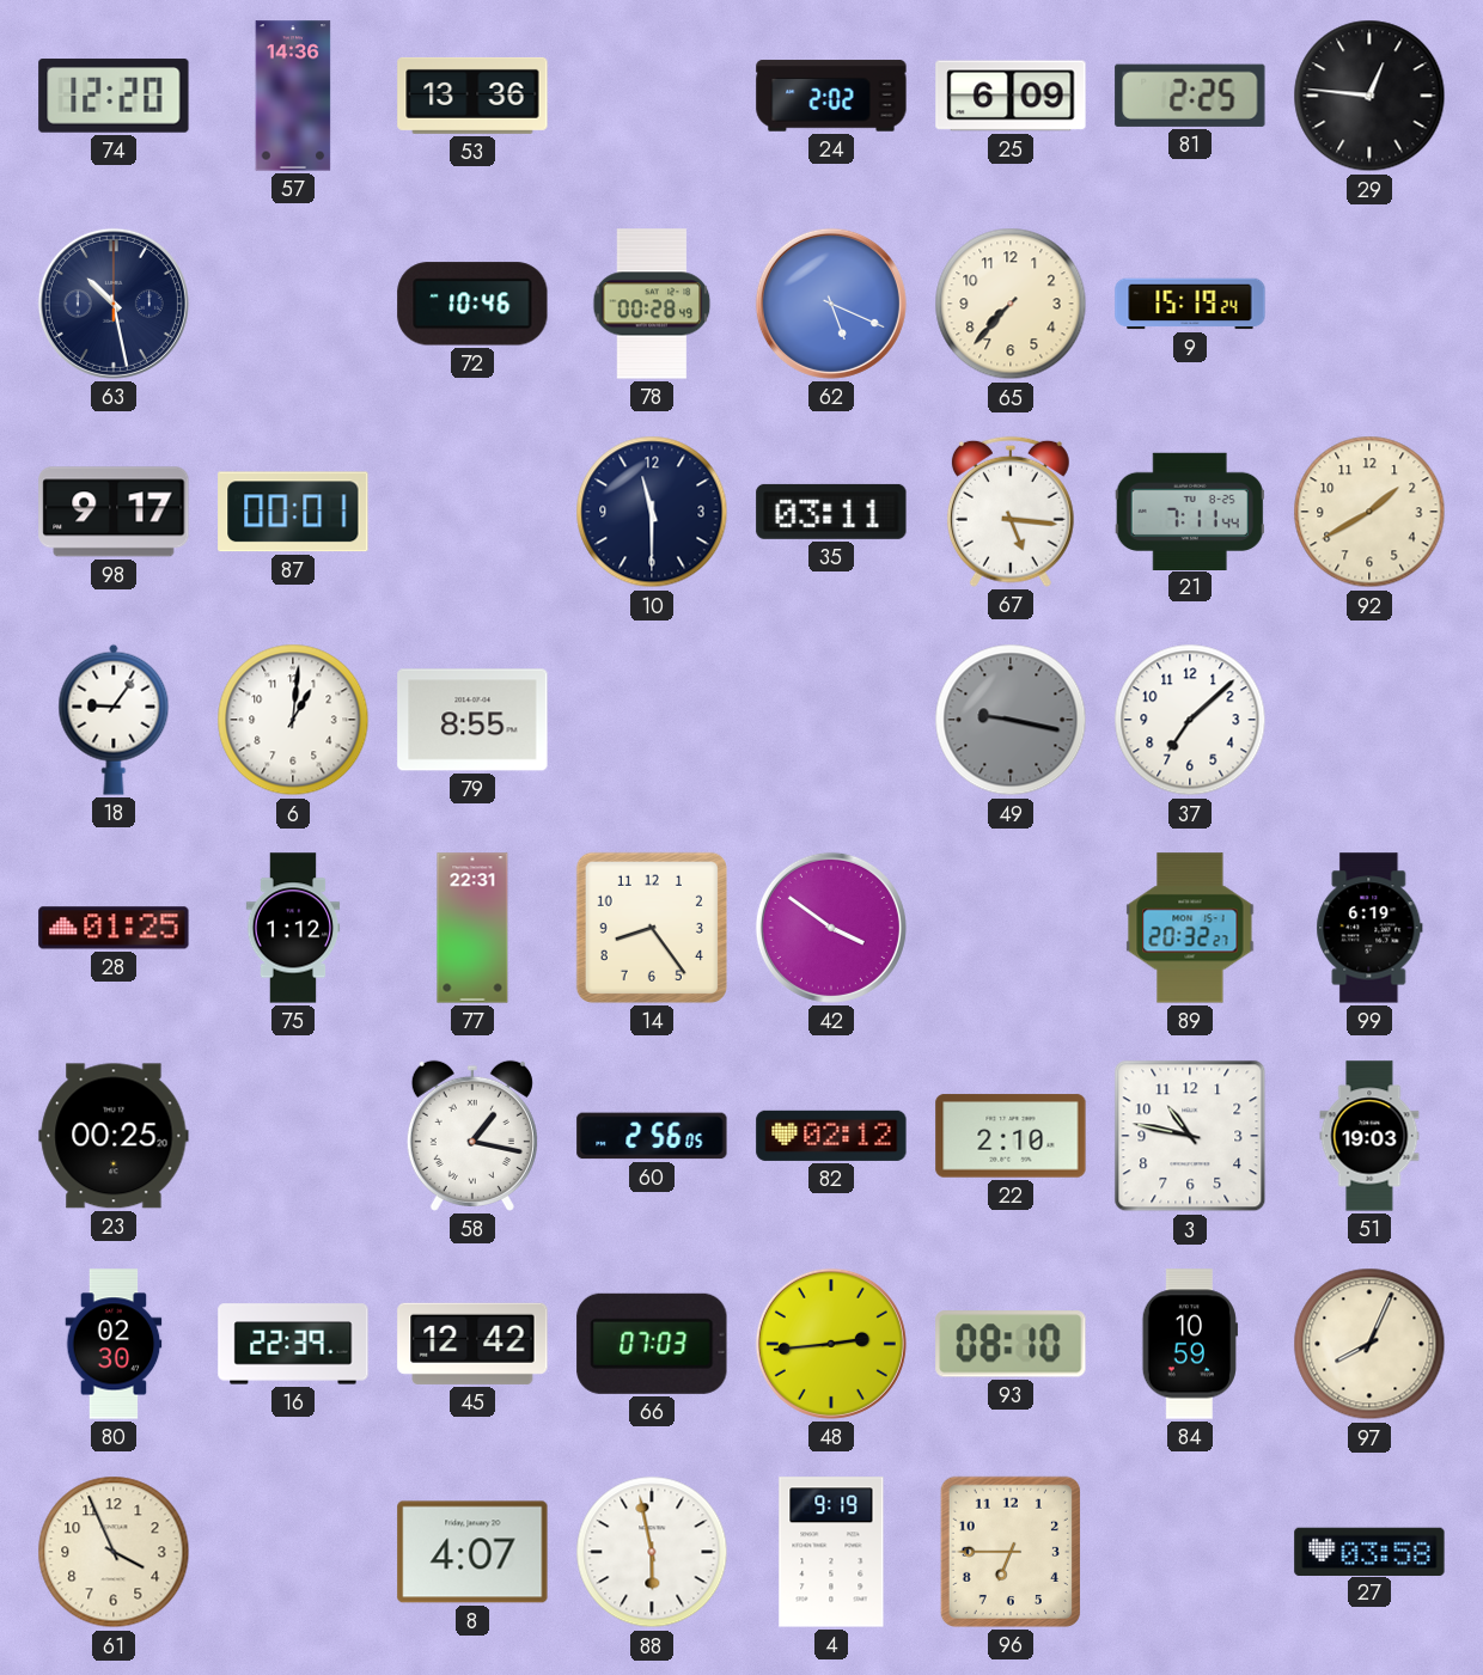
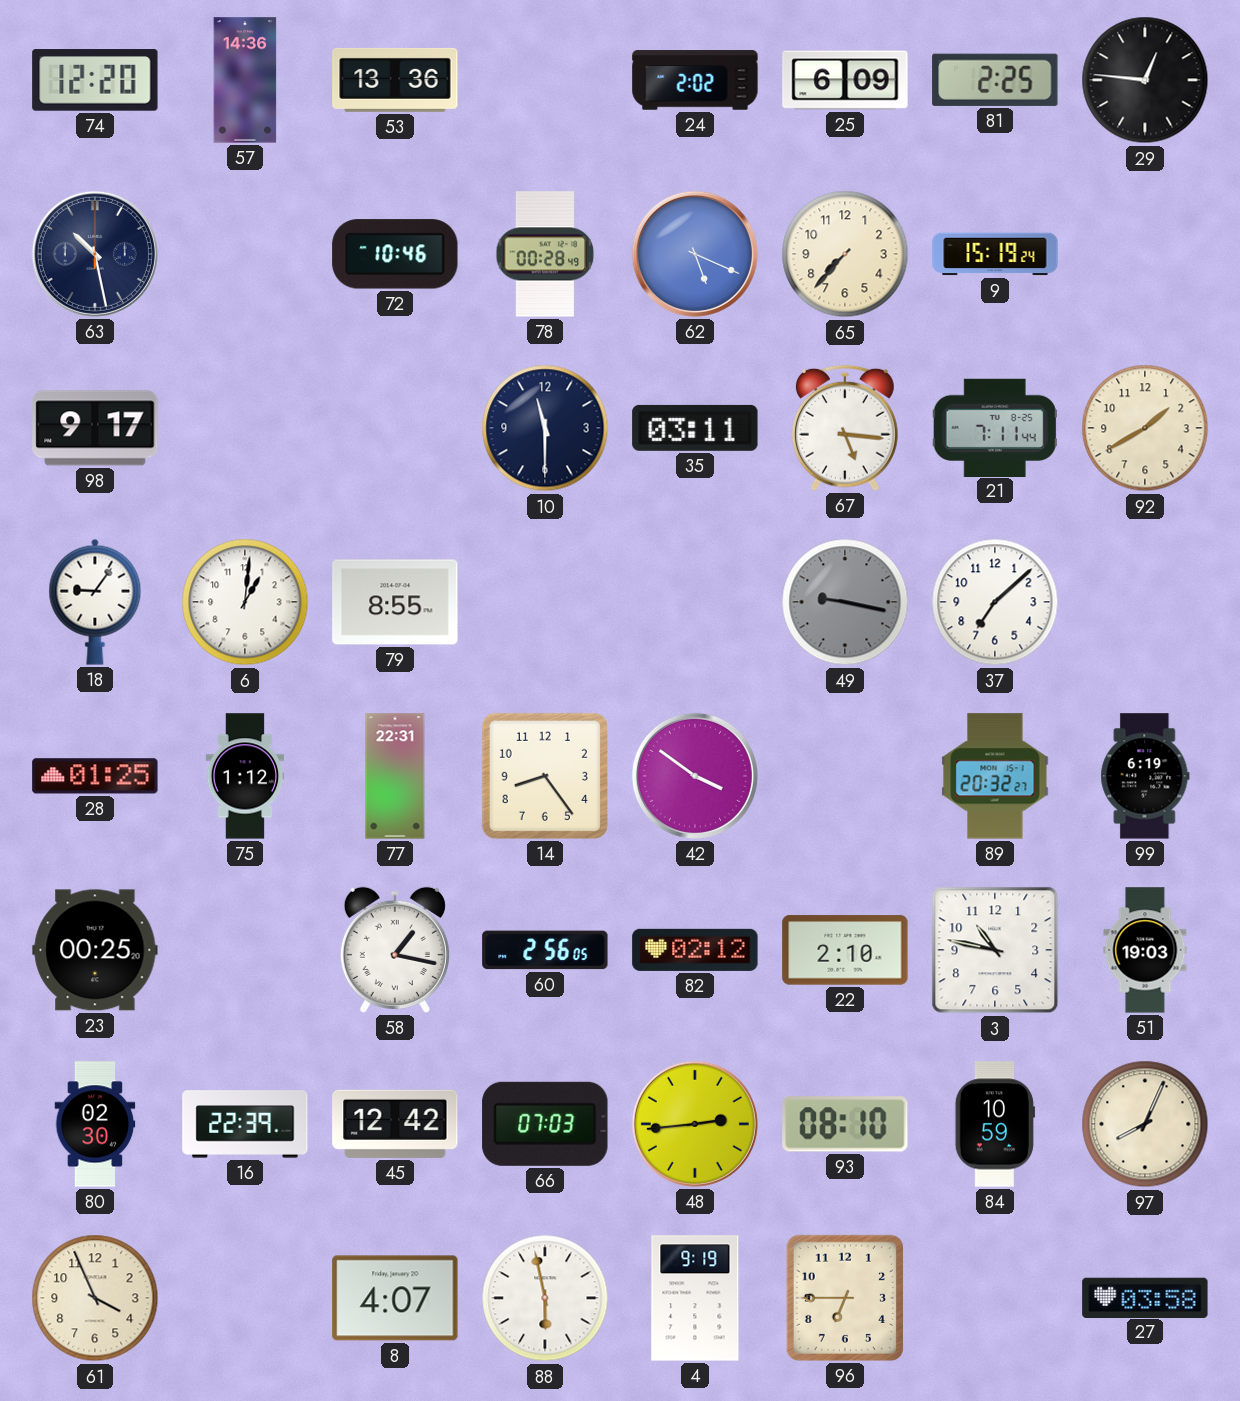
87: 00:01 -> none (293, 512)
